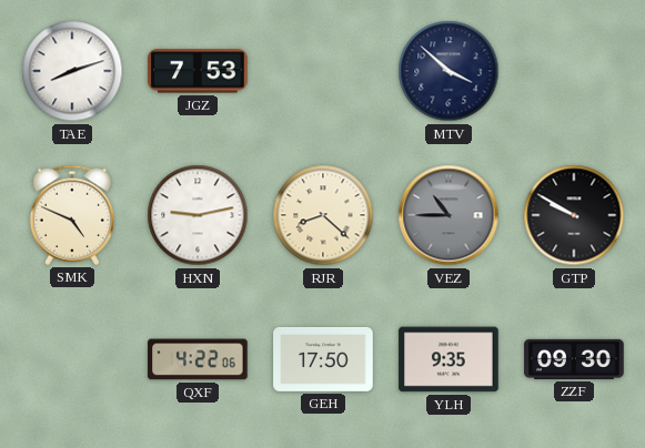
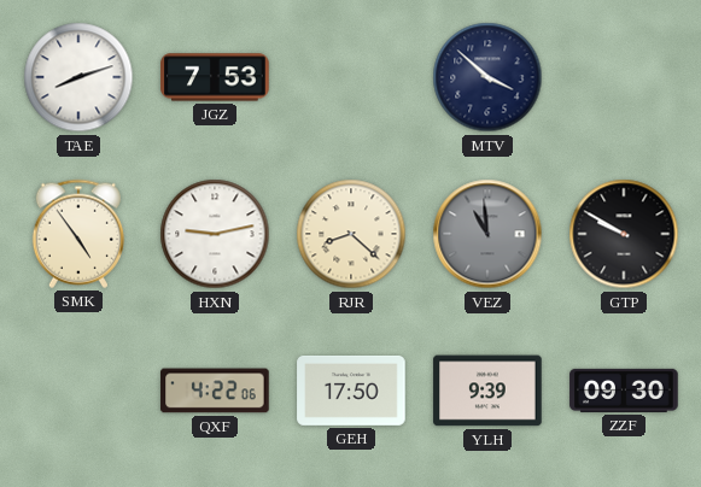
SMK: 4:49 -> 4:54 (78, 234)
VEZ: 10:45 -> 10:59 (487, 234)
YLH: 9:35 -> 9:39 (487, 391)
